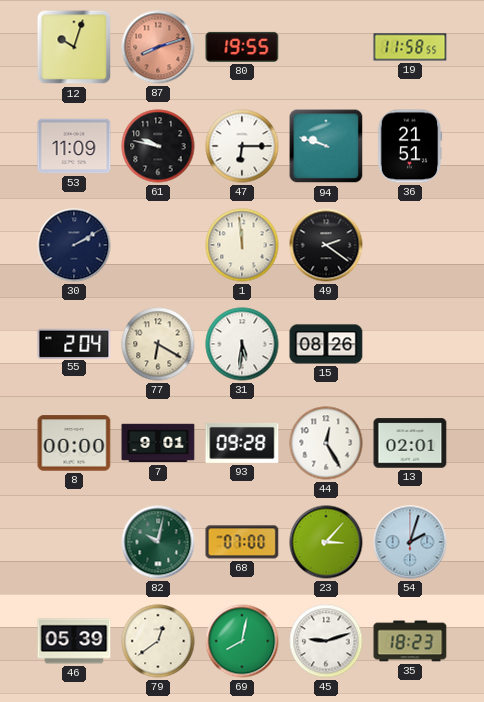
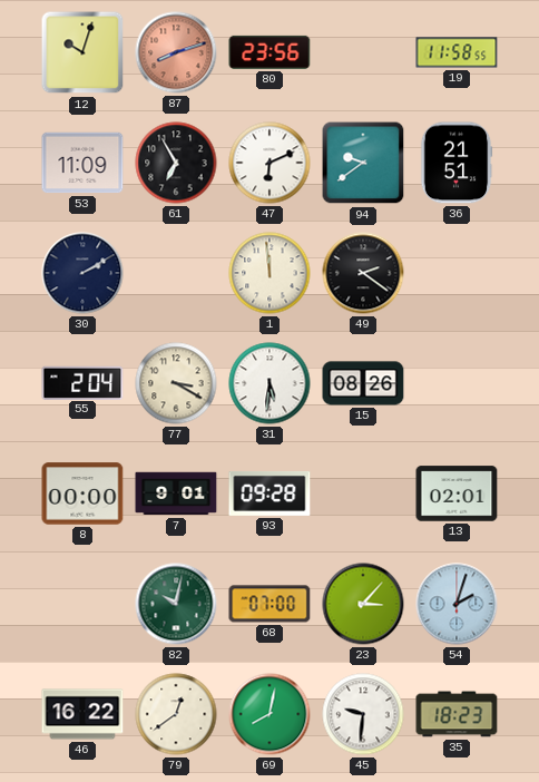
80: 19:55 -> 23:56 (269, 52)
61: 9:47 -> 6:55 (176, 163)
47: 6:15 -> 6:11 (269, 163)
94: 9:48 -> 9:39 (363, 163)
77: 6:20 -> 3:20 (176, 383)
44: 12:25 -> none (326, 443)
46: 05:39 -> 16:22 (82, 714)
45: 9:12 -> 9:31 (363, 714)
